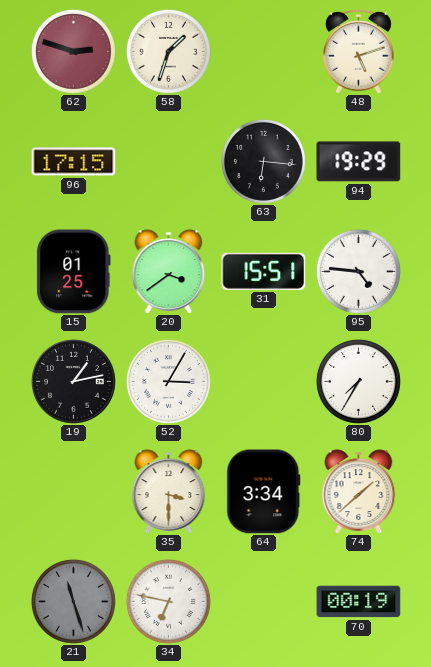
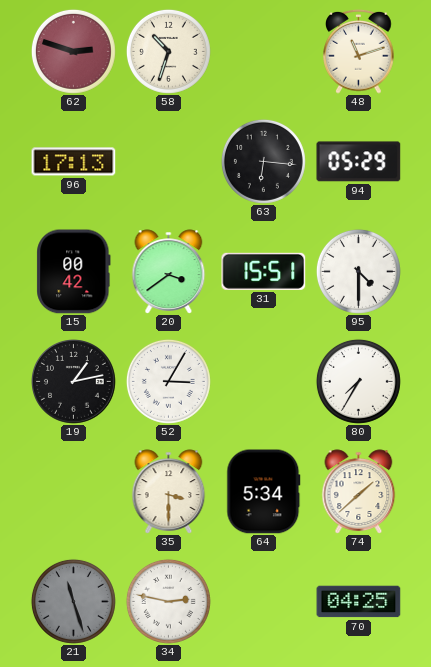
58: 1:33 -> 10:33 (168, 51)
48: 5:12 -> 11:12 (359, 51)
96: 17:15 -> 17:13 (74, 162)
94: 19:29 -> 05:29 (359, 162)
15: 01:25 -> 00:42 (74, 272)
95: 4:46 -> 4:30 (358, 271)
64: 3:34 -> 5:34 (264, 492)
34: 6:47 -> 2:47 (168, 601)
70: 00:19 -> 04:25 (359, 602)
